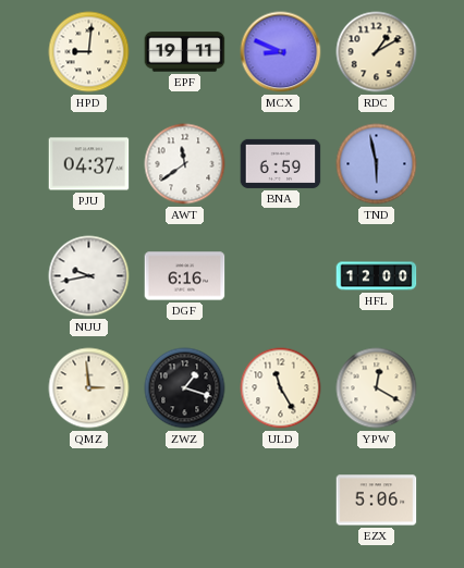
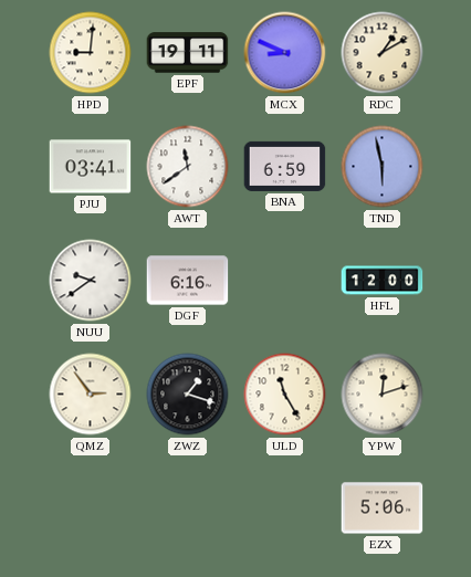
PJU: 04:37 -> 03:41 (91, 167)
NUU: 9:43 -> 9:39 (91, 281)
QMZ: 2:59 -> 2:54 (91, 395)
YPW: 12:20 -> 12:12 (383, 395)
